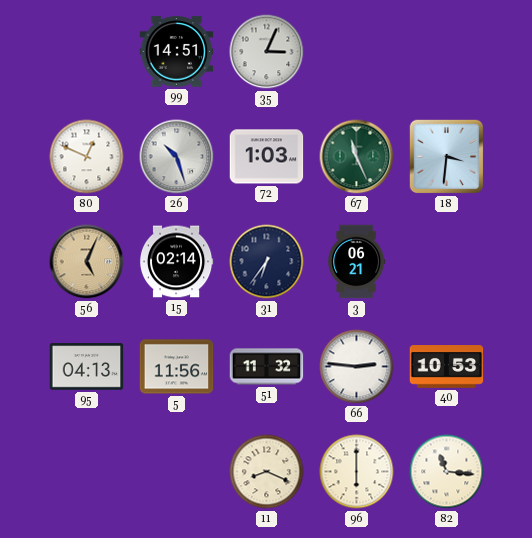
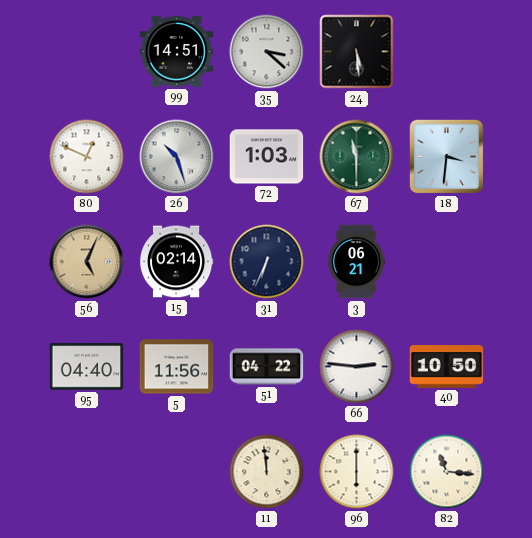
35: 3:04 -> 3:22 (267, 52)
24: none -> 5:29 (357, 52)
67: 11:26 -> 11:30 (357, 157)
31: 6:36 -> 6:34 (267, 262)
95: 04:13 -> 04:40 (87, 367)
51: 11:32 -> 04:22 (267, 367)
40: 10:53 -> 10:50 (447, 367)
11: 8:19 -> 11:59 (267, 472)
